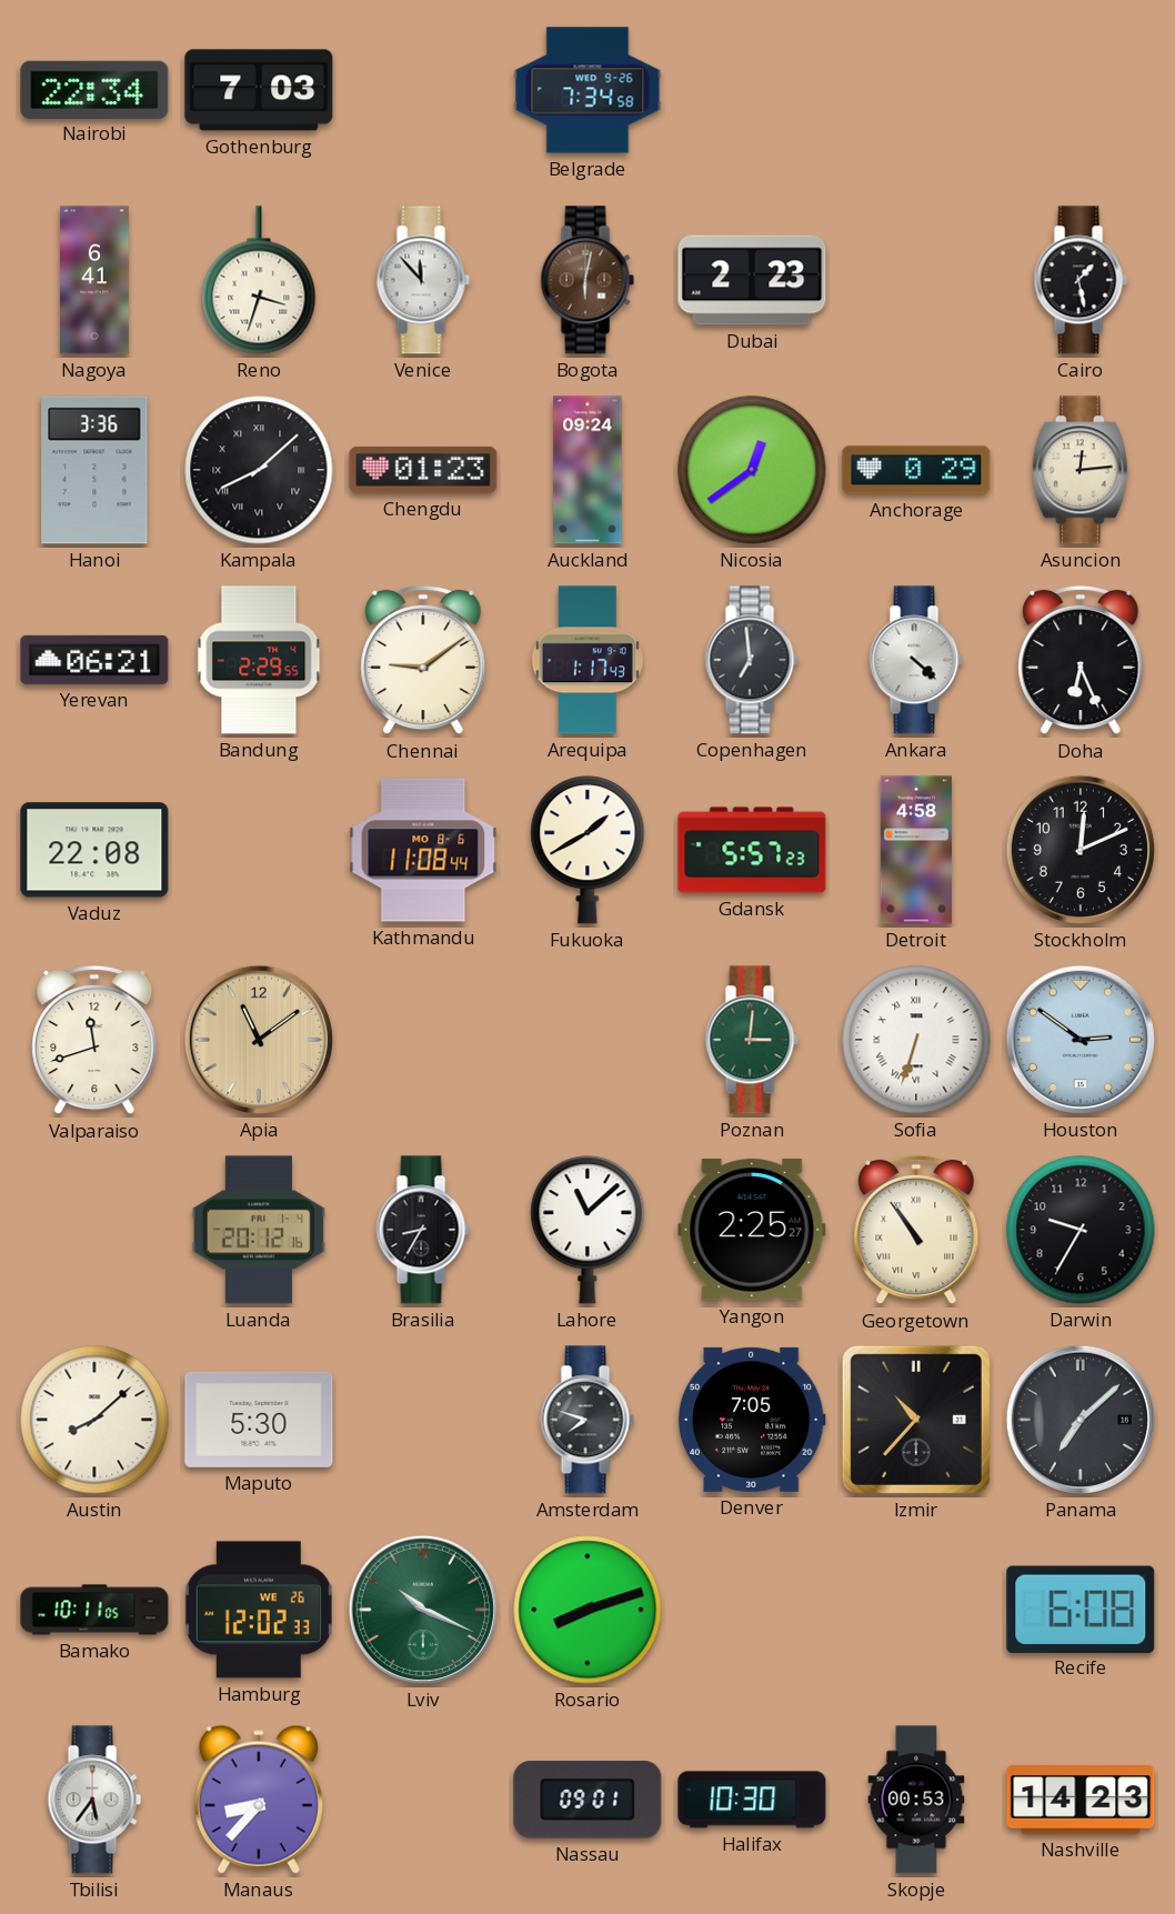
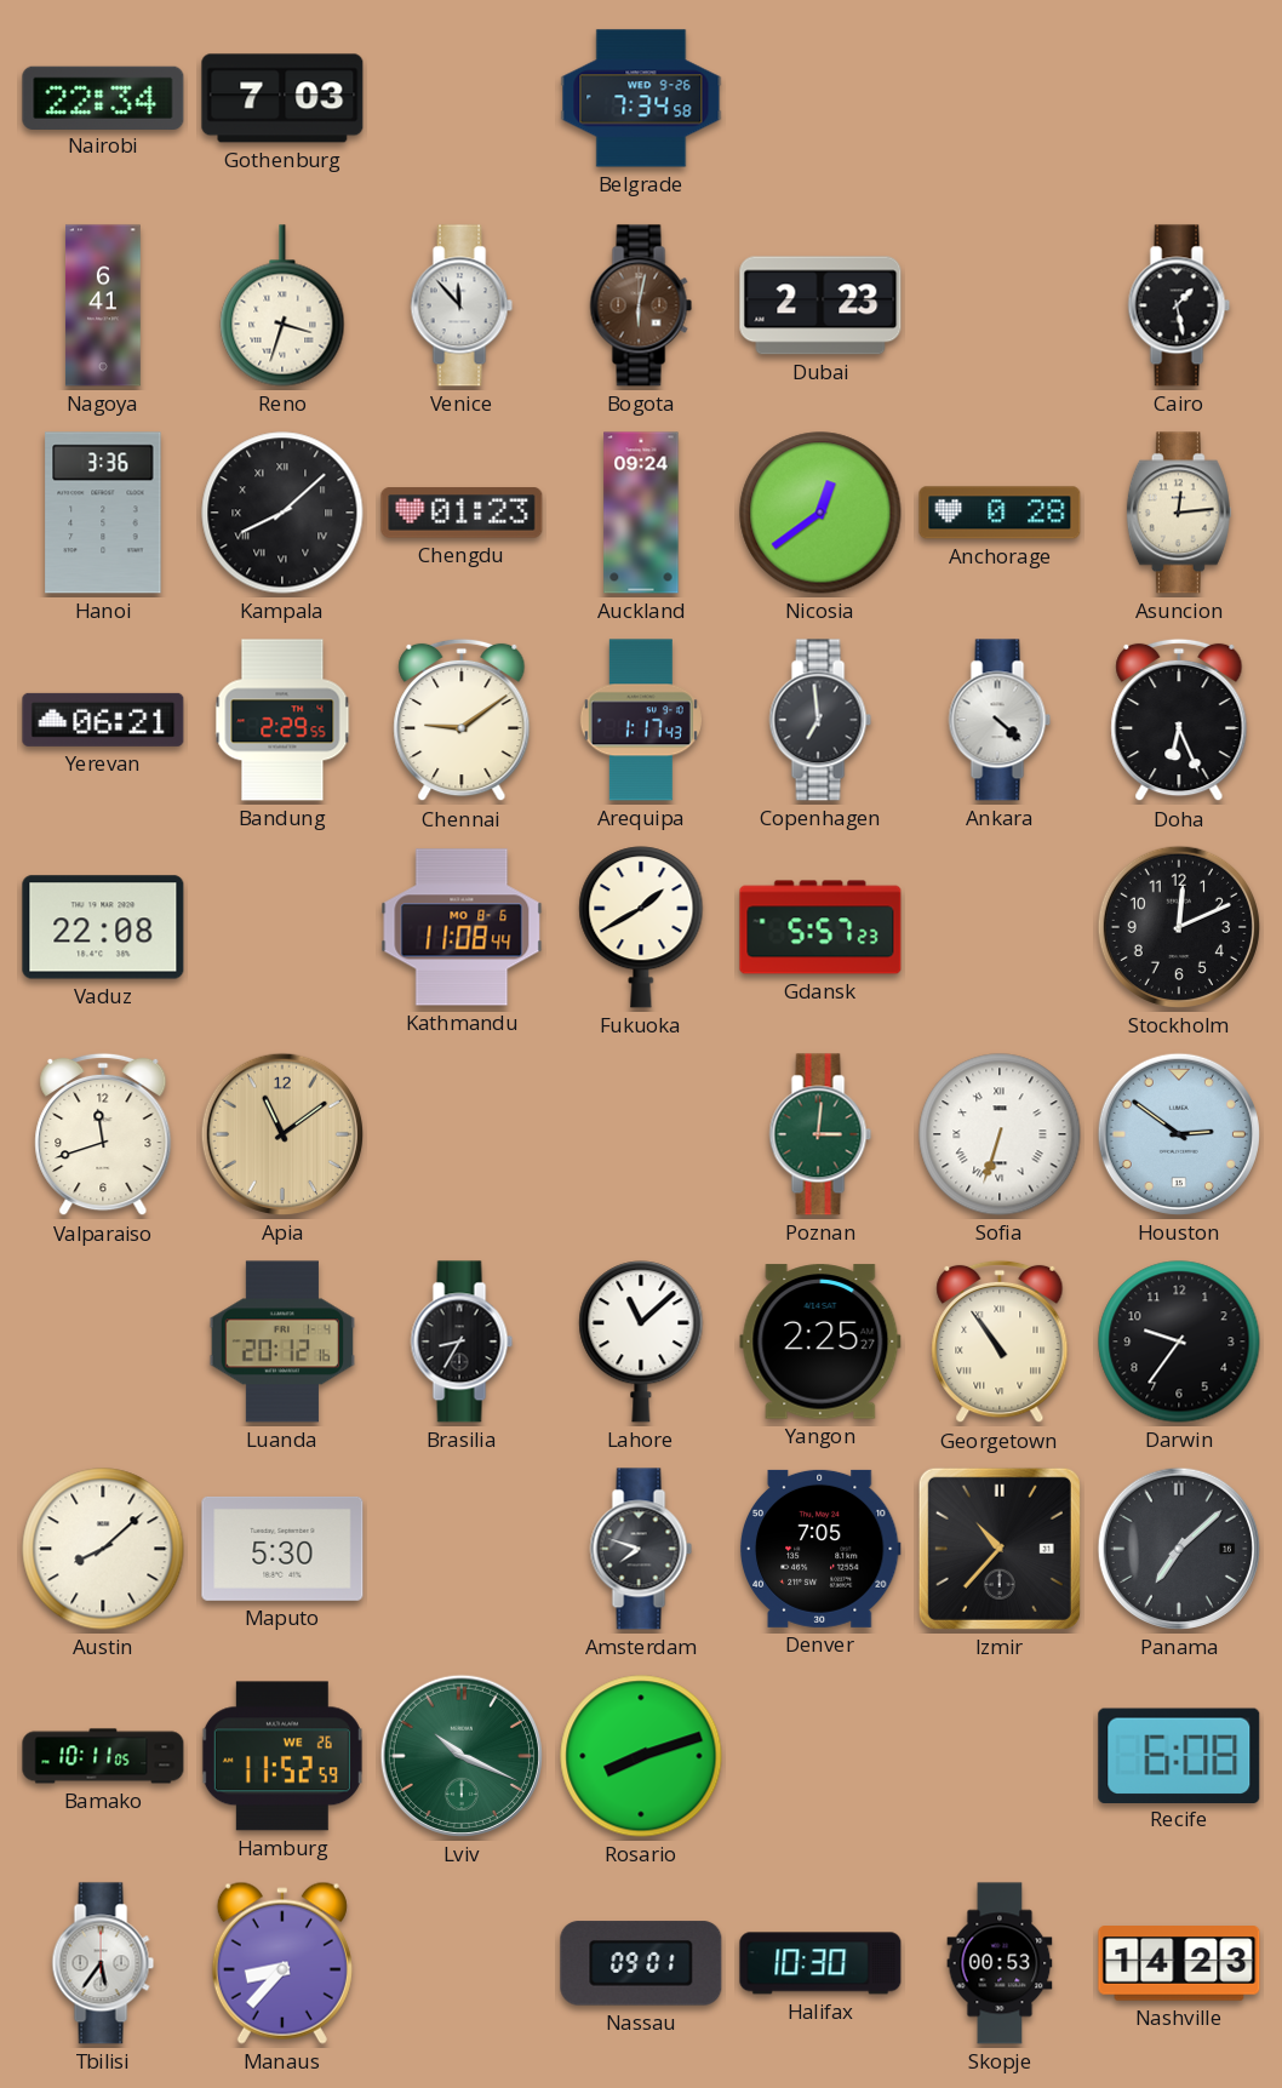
Anchorage: 0:29 -> 0:28 (1000, 513)
Detroit: 4:58 -> none (916, 850)
Darwin: 9:35 -> 9:36 (1179, 1342)
Hamburg: 12:02 -> 11:52 (282, 1756)
